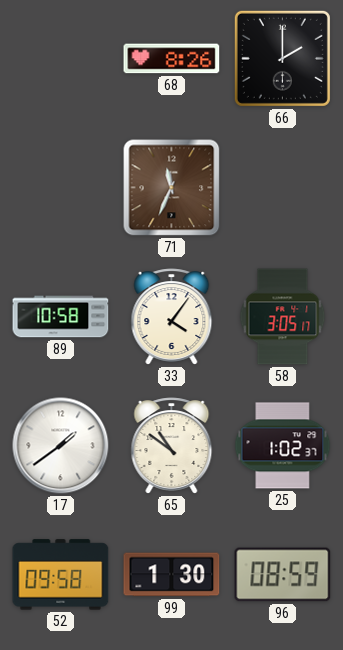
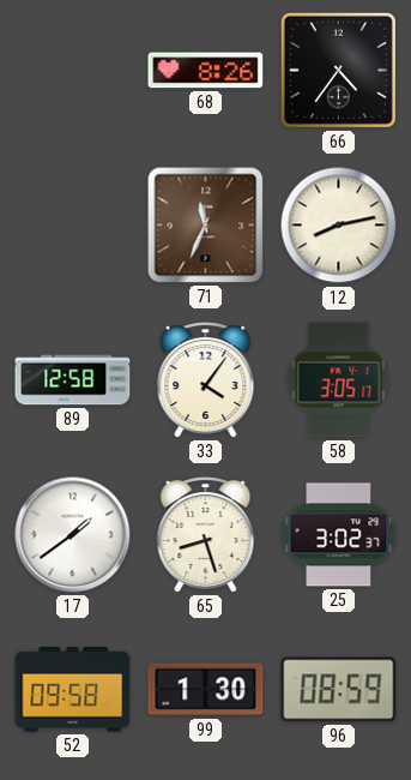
66: 2:00 -> 4:36 (338, 70)
12: none -> 8:13 (339, 226)
89: 10:58 -> 12:58 (73, 380)
65: 10:51 -> 8:27 (206, 535)
25: 1:02 -> 3:02 (339, 535)
